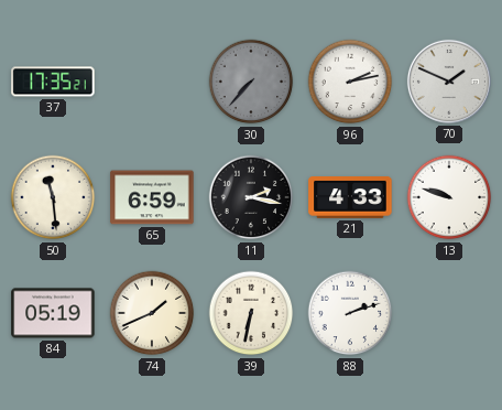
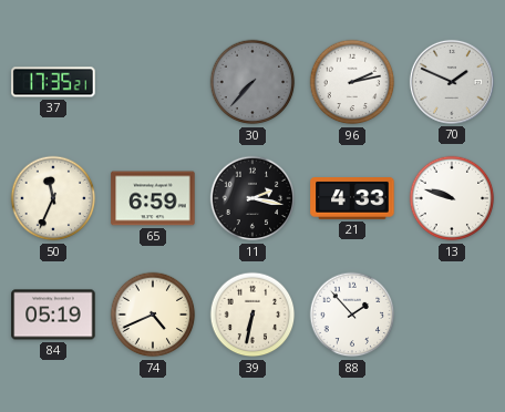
50: 11:29 -> 11:34 (53, 198)
74: 1:41 -> 4:41 (153, 315)
88: 2:12 -> 1:53 (352, 315)
